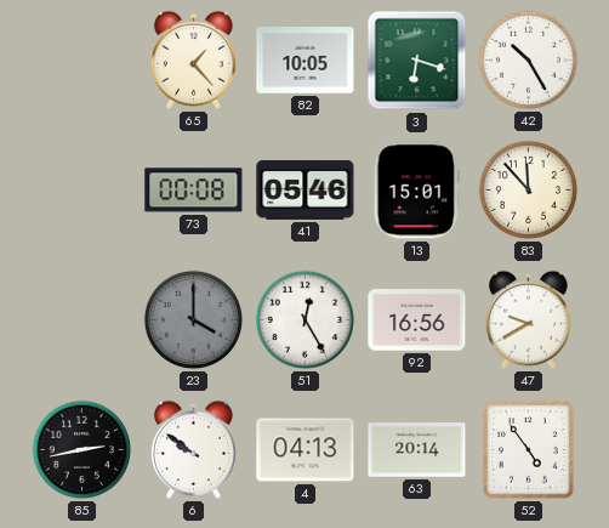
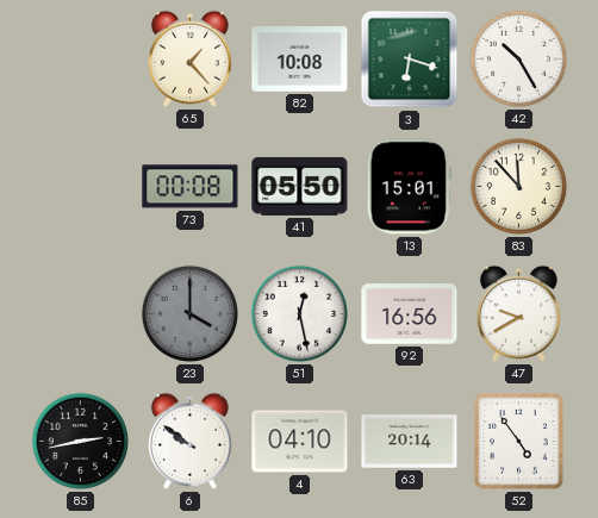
82: 10:05 -> 10:08 (300, 60)
41: 05:46 -> 05:50 (300, 186)
51: 12:25 -> 12:28 (299, 313)
4: 04:13 -> 04:10 (300, 442)
